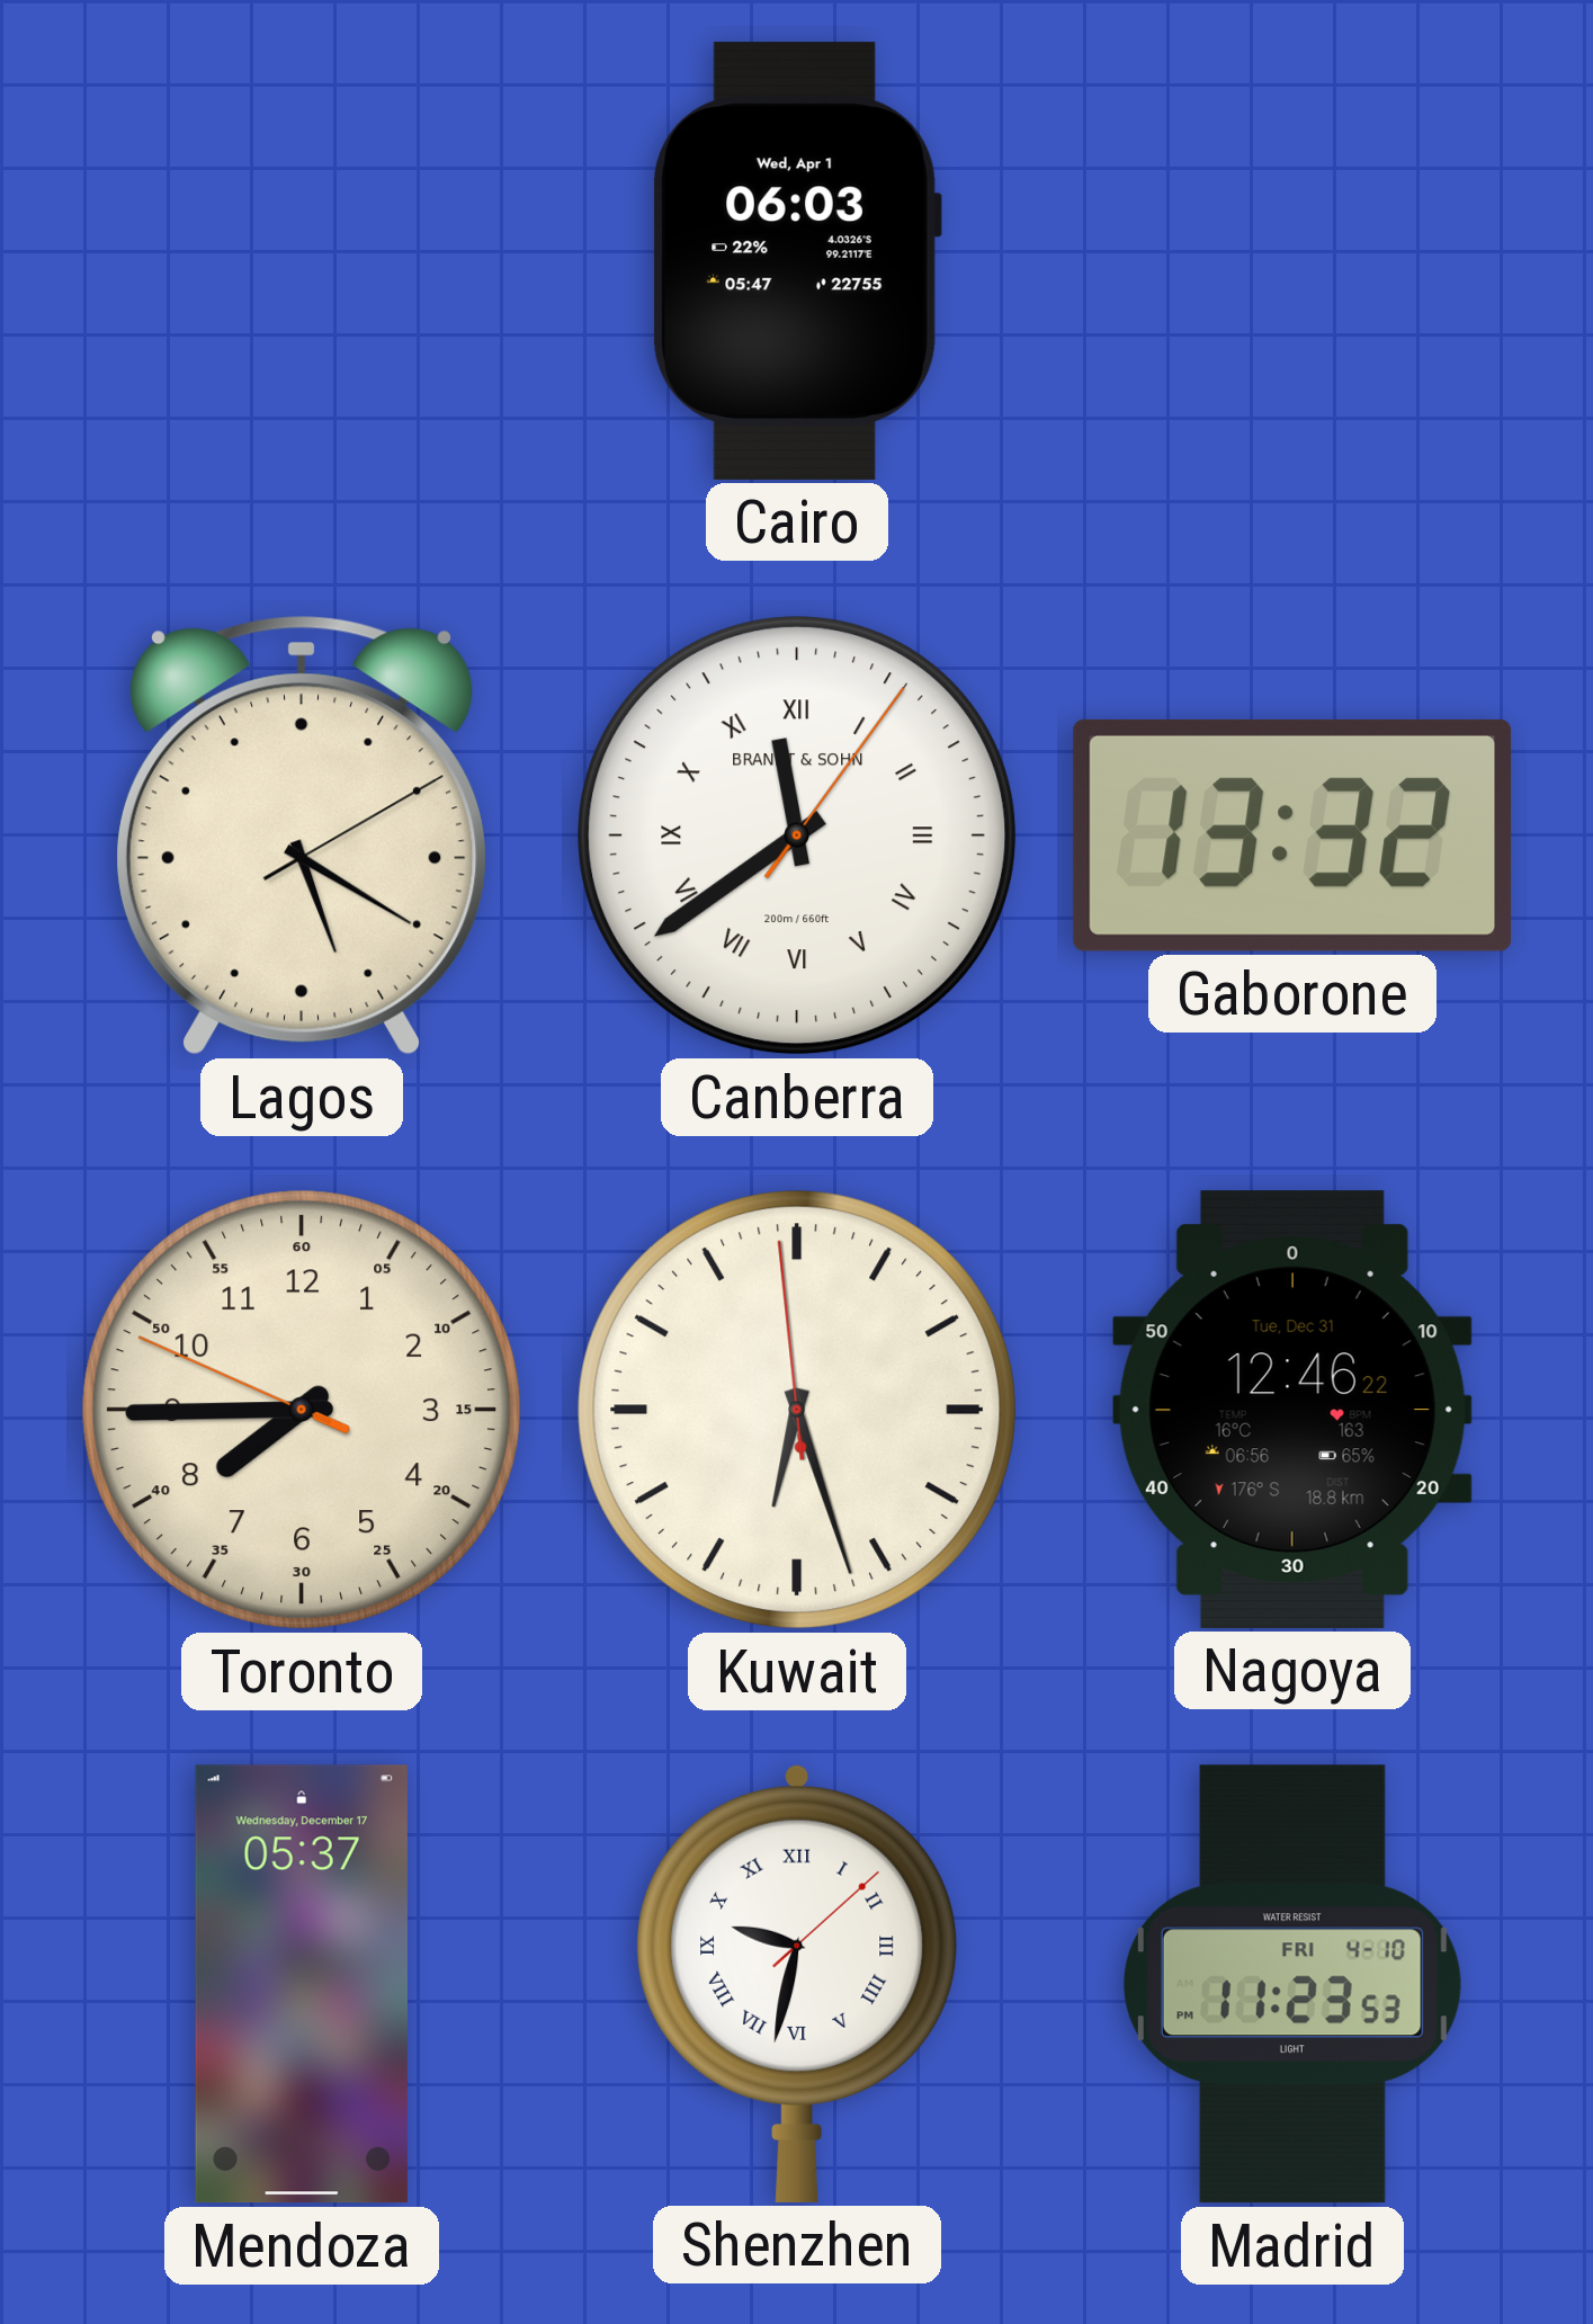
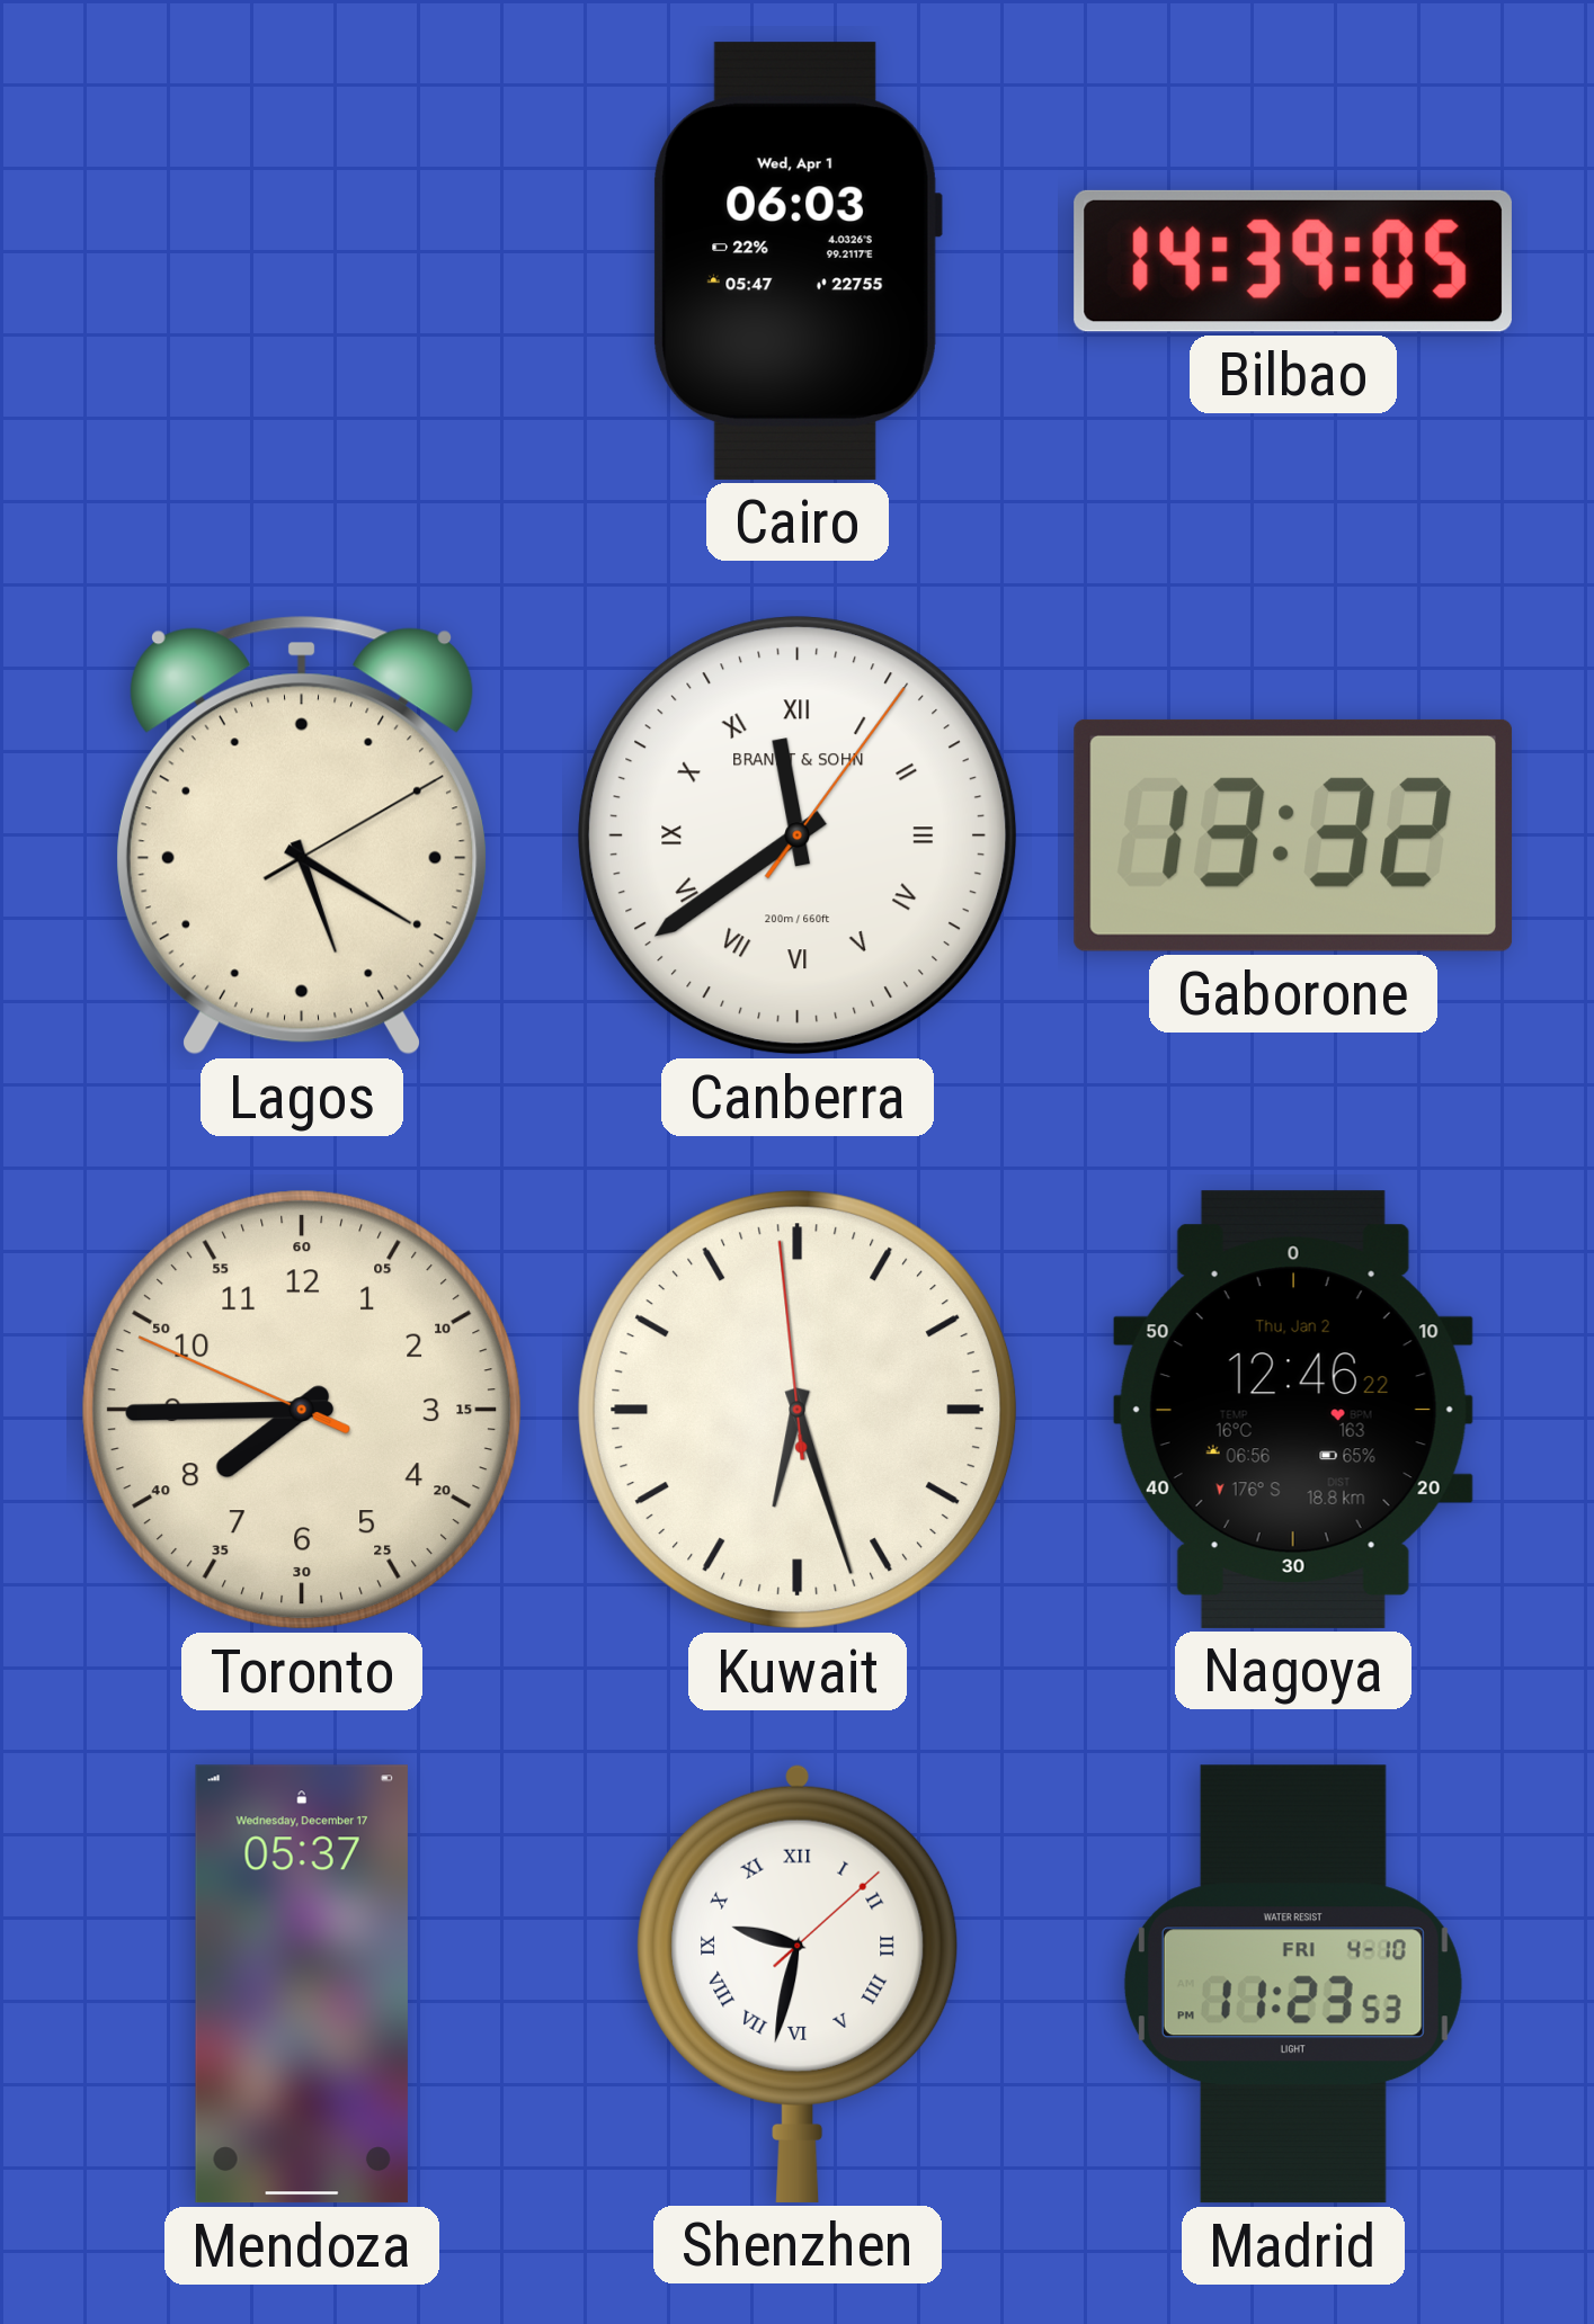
Bilbao: none -> 14:39 (1293, 261)
Nagoya date: Tue, Dec 31 -> Thu, Jan 2 (1293, 1410)
